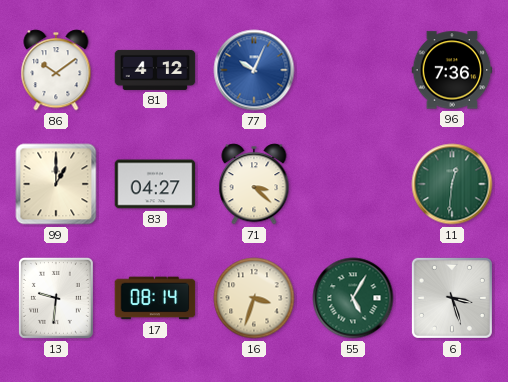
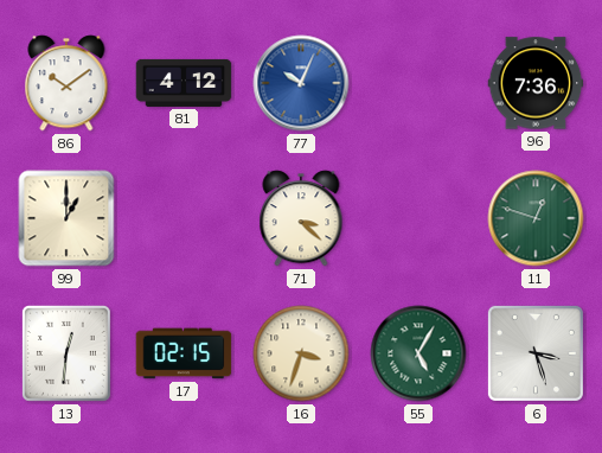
83: 04:27 -> none (155, 184)
11: 12:31 -> 12:48 (536, 218)
13: 9:31 -> 12:31 (66, 353)
17: 08:14 -> 02:15 (184, 353)
